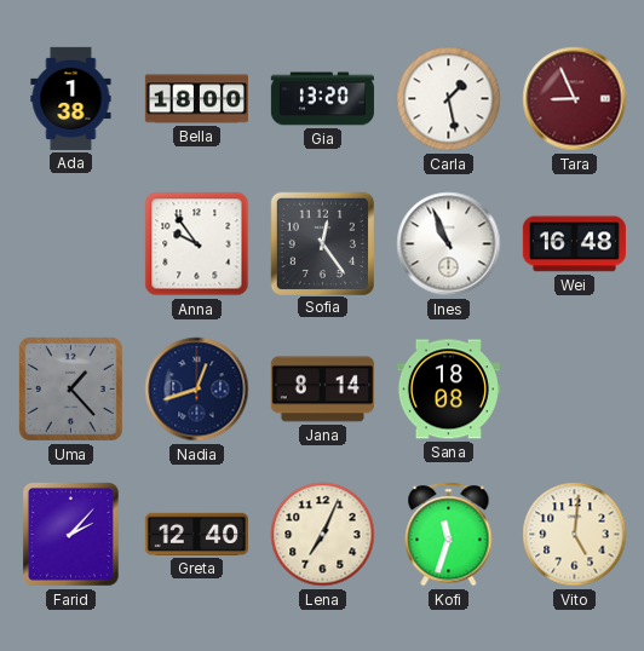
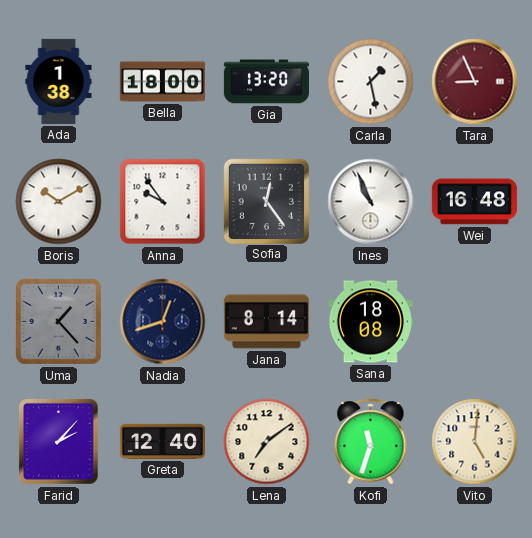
Boris: none -> 10:10 (59, 202)
Lena: 7:04 -> 7:09 (267, 442)
